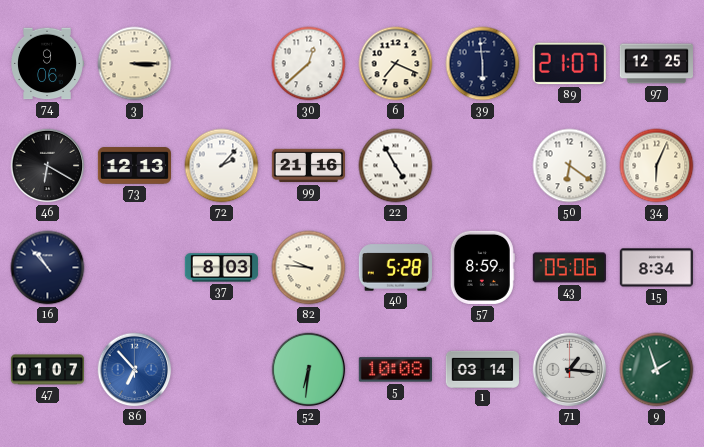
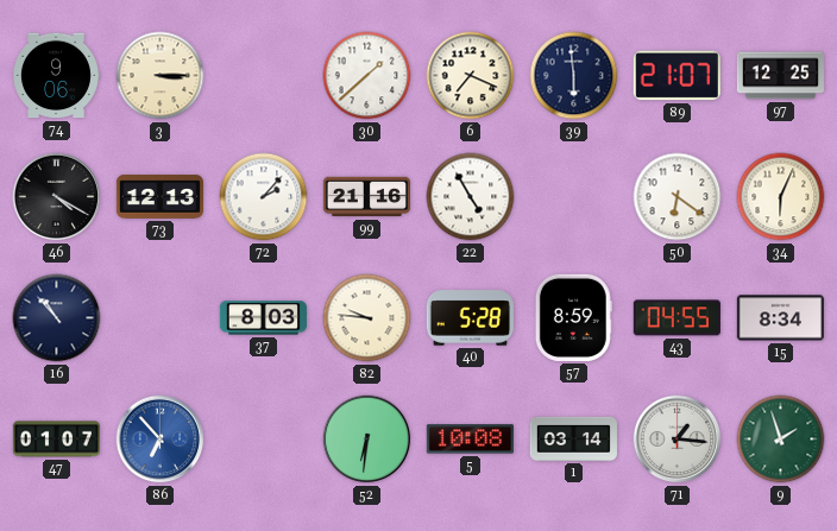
30: 12:38 -> 1:38 (367, 76)
46: 6:20 -> 4:20 (57, 197)
43: 05:06 -> 04:55 (676, 318)
